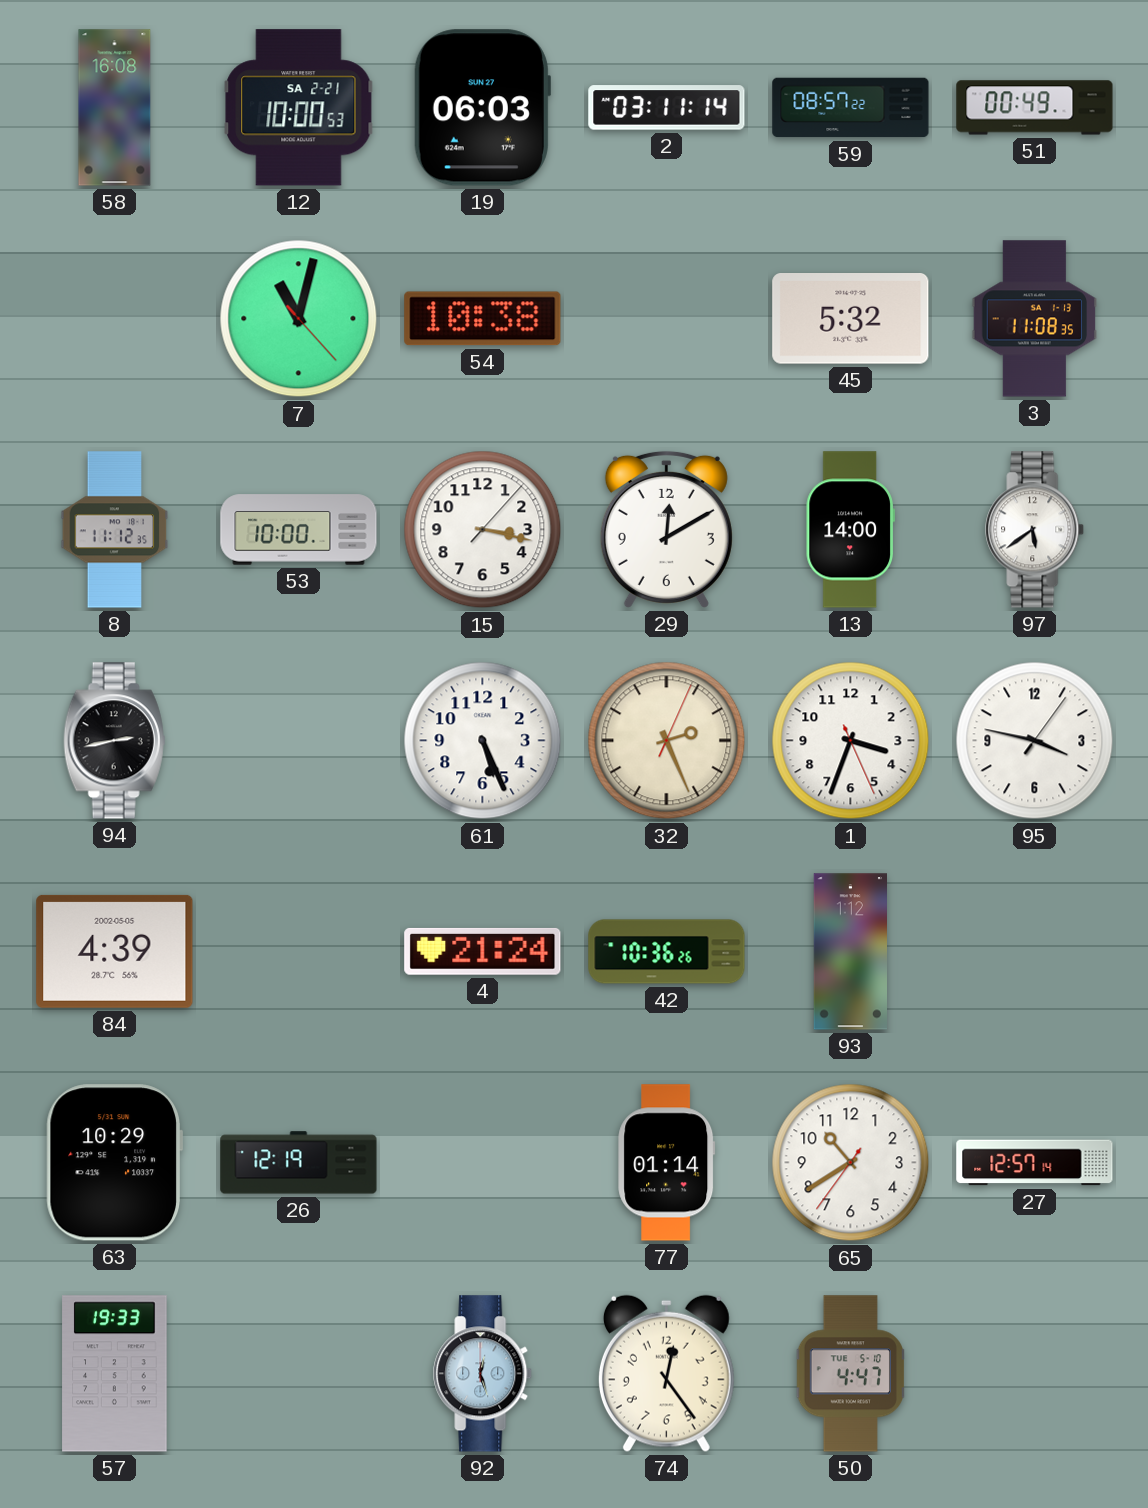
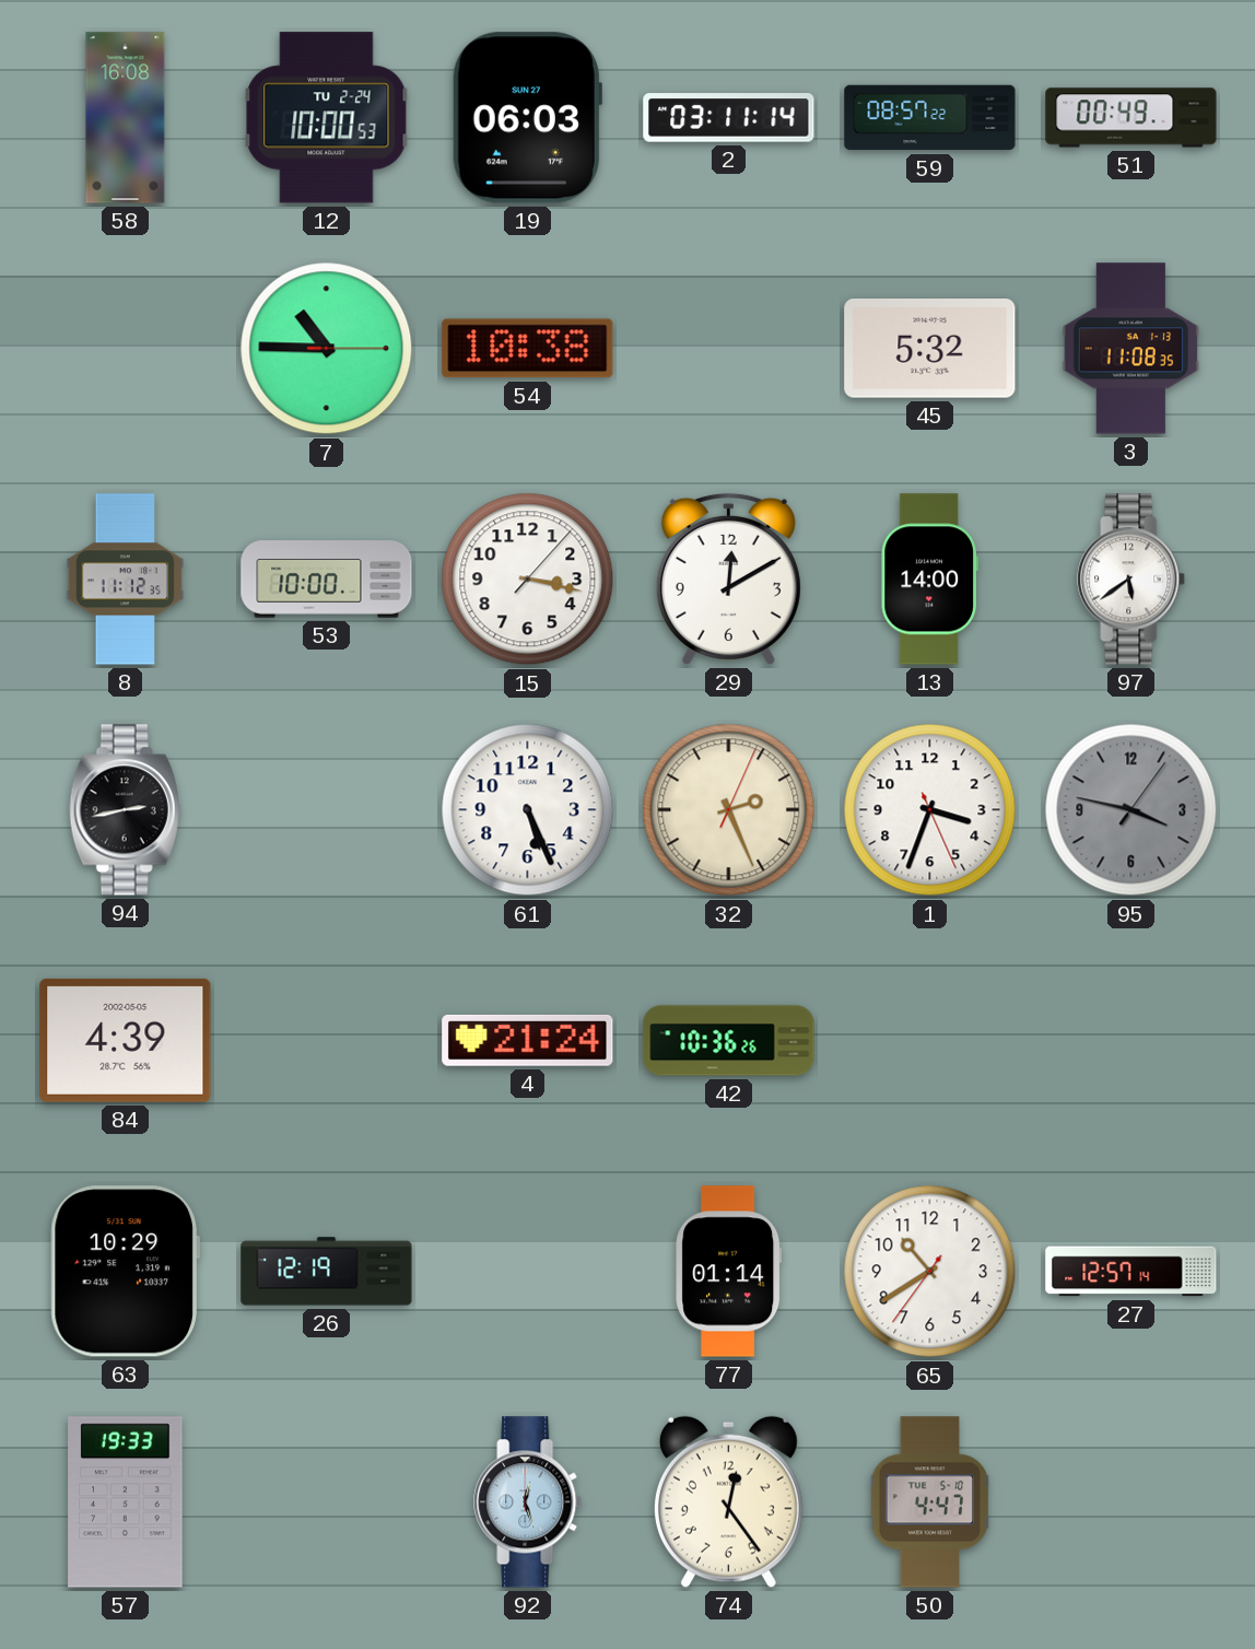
12 date: SA 2-21 -> TU 2-24 (327, 118)
7: 11:02 -> 10:45 (327, 349)
95 dial: white -> grey (1131, 810)
93: 1:12 -> none (850, 952)
